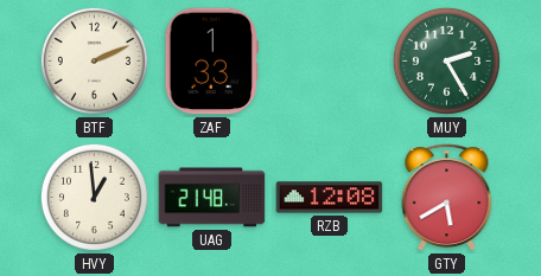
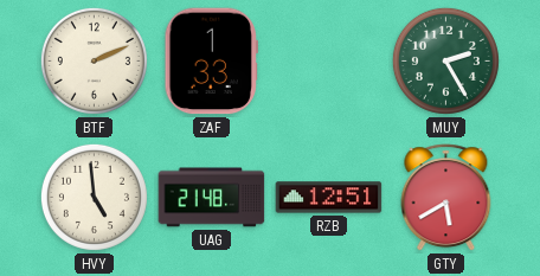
HVY: 12:59 -> 4:59 (94, 197)
RZB: 12:08 -> 12:51 (329, 198)
